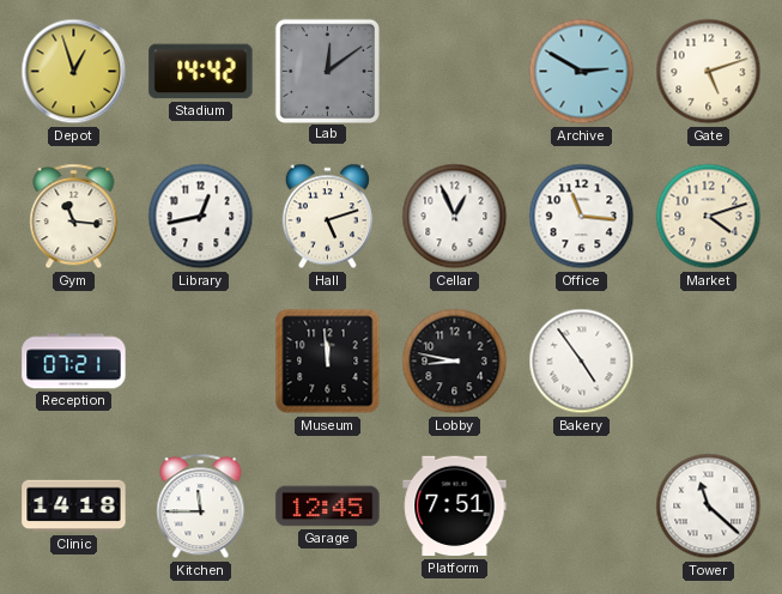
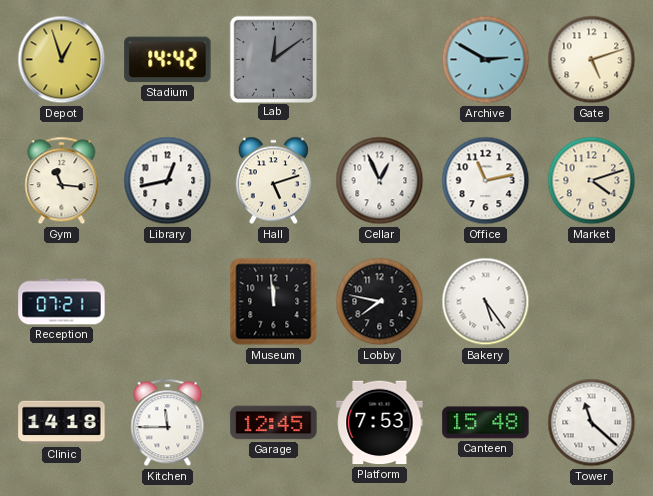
Office: 11:16 -> 11:13 (486, 181)
Lobby: 8:47 -> 7:47 (380, 302)
Bakery: 4:54 -> 5:24 (486, 302)
Platform: 7:51 -> 7:53 (380, 423)
Canteen: none -> 15:48 (486, 423)
